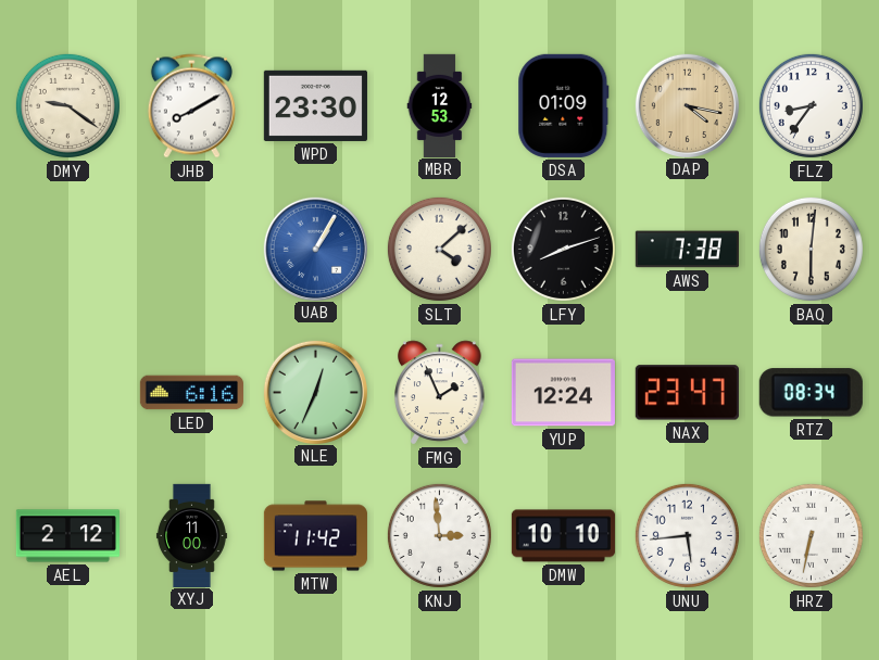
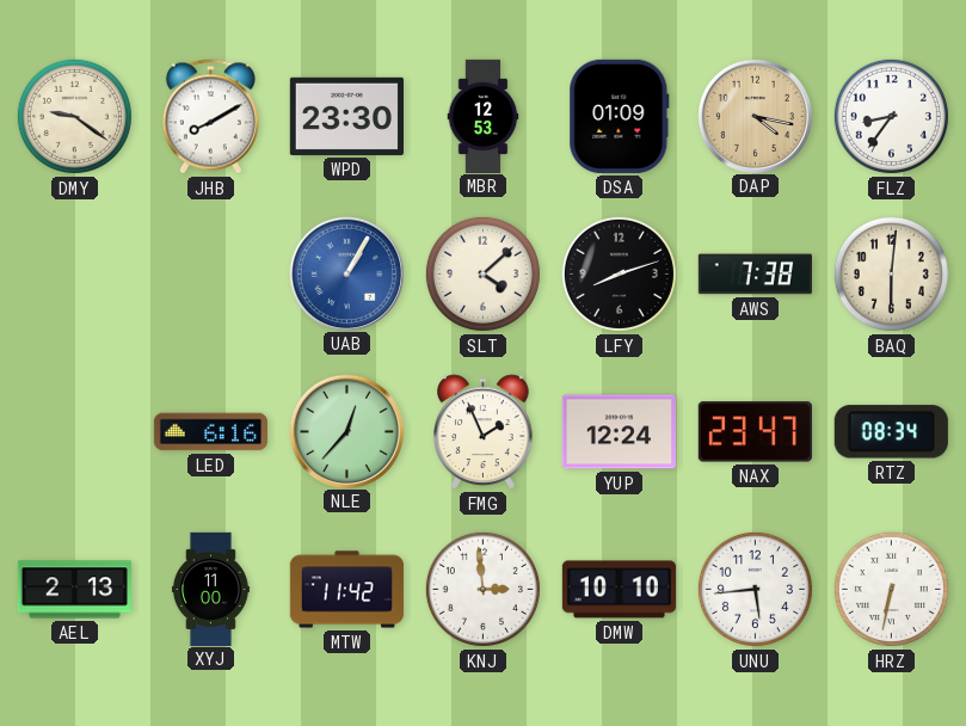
NLE: 12:34 -> 12:37 (346, 431)
AEL: 2:12 -> 2:13 (74, 590)
